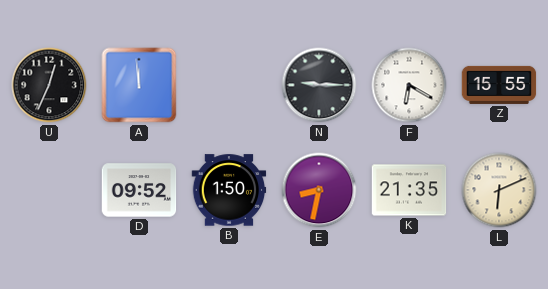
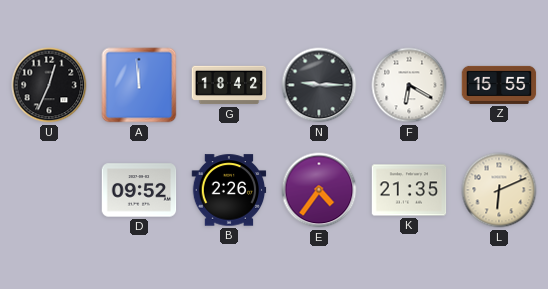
G: none -> 18:42 (229, 85)
B: 1:50 -> 2:26 (229, 190)
E: 8:32 -> 4:36 (319, 190)
